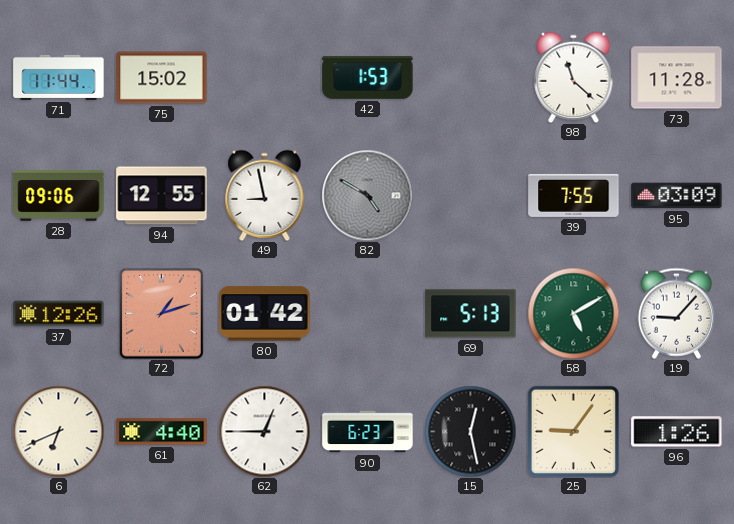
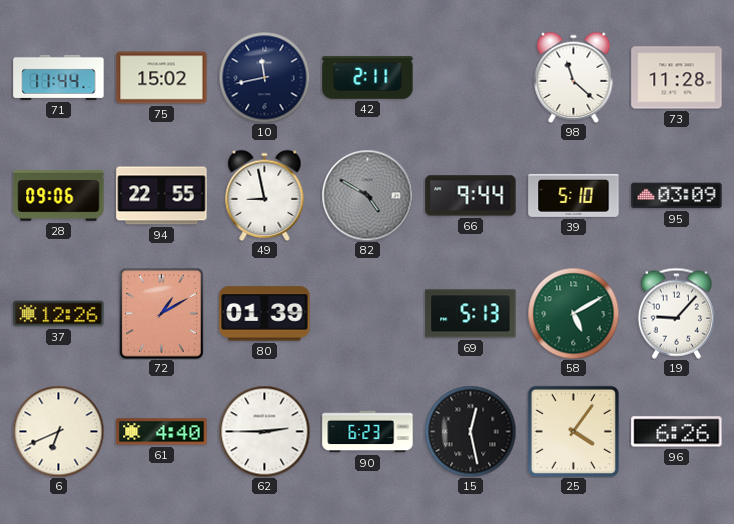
10: none -> 11:43 (264, 77)
42: 1:53 -> 2:11 (368, 77)
94: 12:55 -> 22:55 (162, 196)
66: none -> 9:44 (471, 196)
39: 7:55 -> 5:10 (574, 195)
72: 1:12 -> 1:10 (162, 314)
80: 01:42 -> 01:39 (265, 314)
62: 12:45 -> 2:45 (264, 431)
25: 9:06 -> 4:06 (573, 431)
96: 1:26 -> 6:26 (677, 432)
